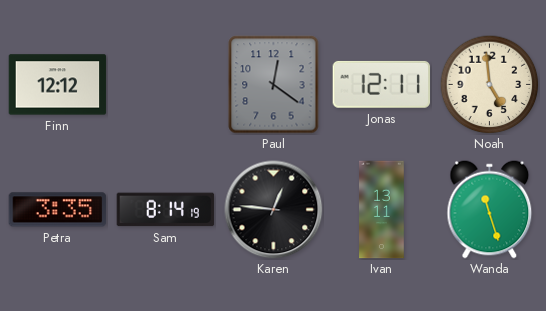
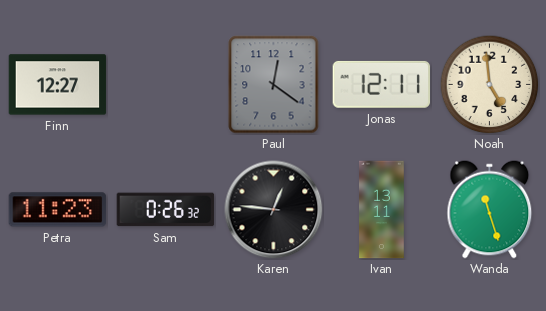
Finn: 12:12 -> 12:27 (58, 85)
Petra: 3:35 -> 11:23 (58, 210)
Sam: 8:14 -> 0:26 (166, 210)
